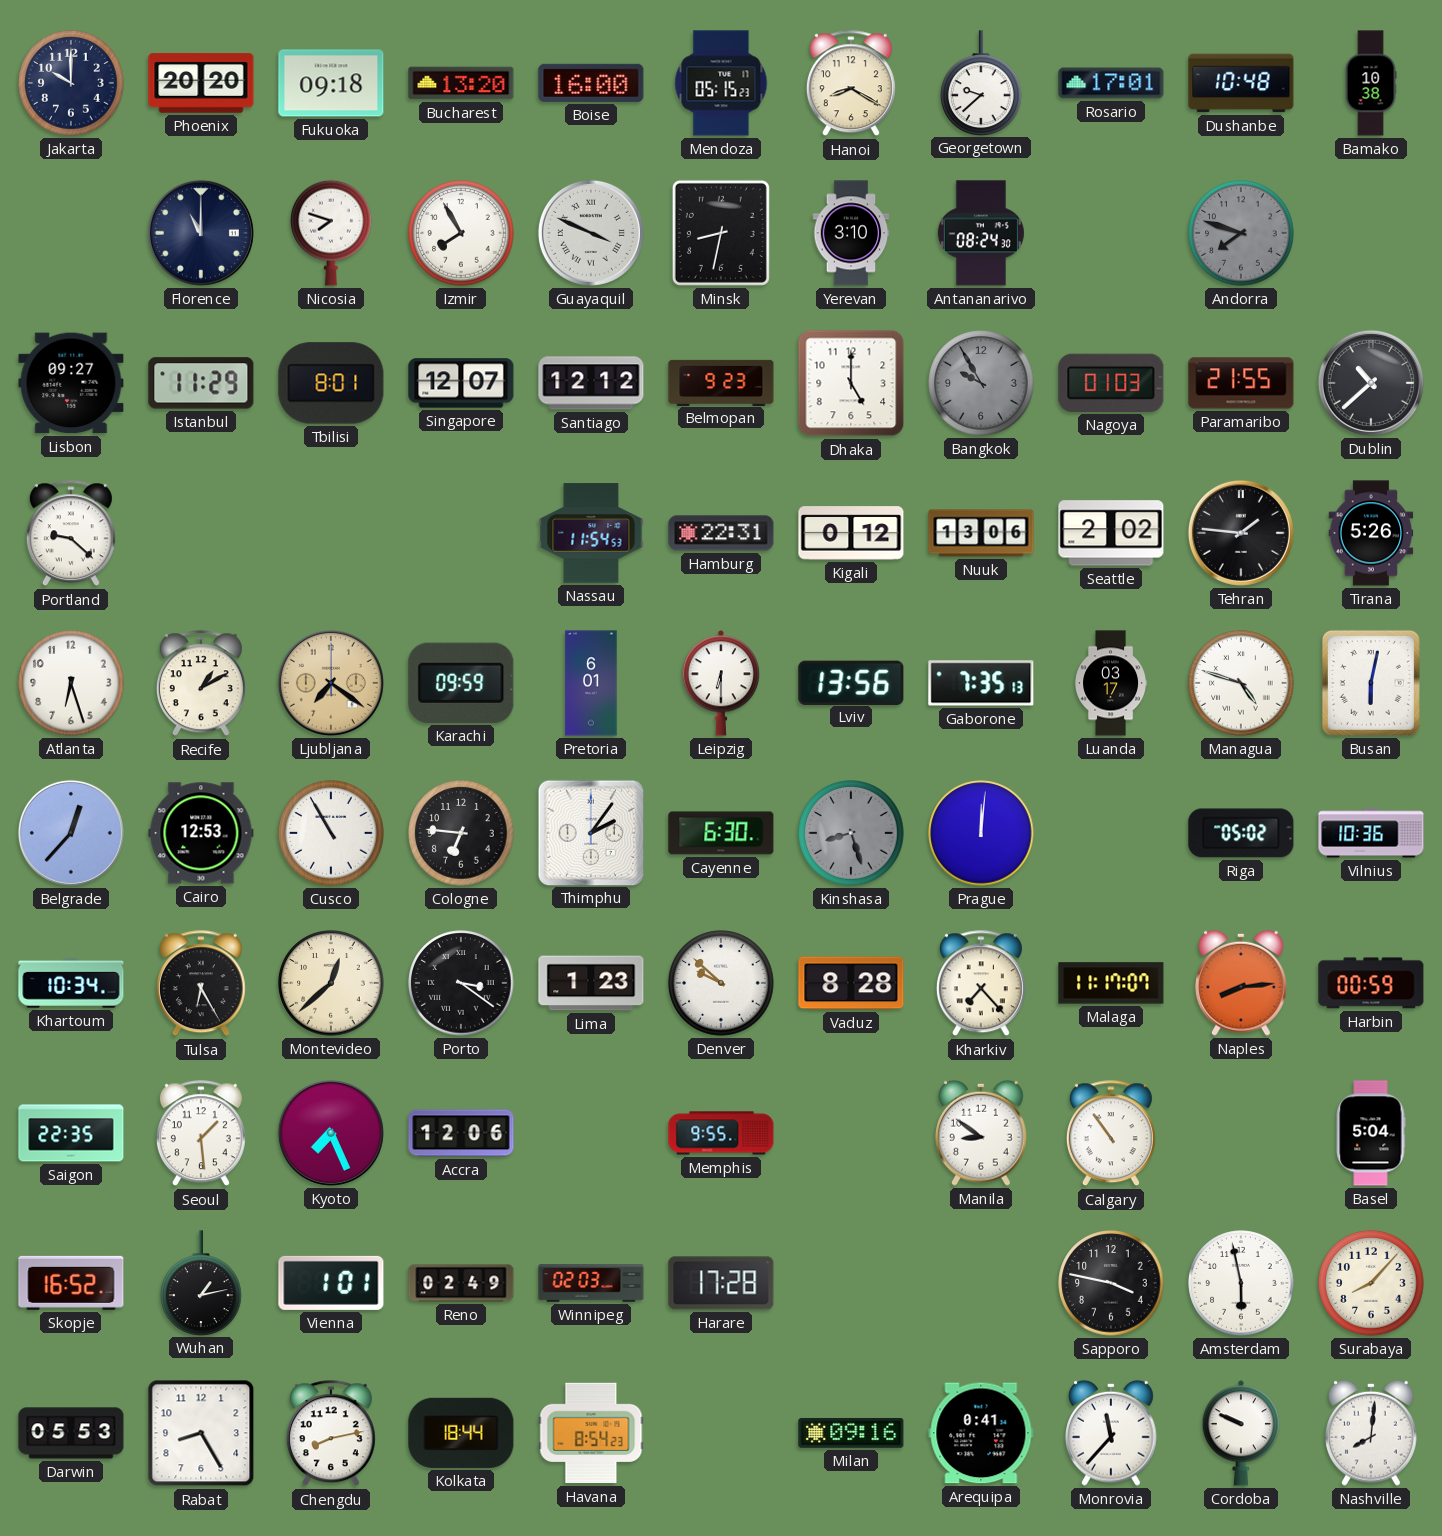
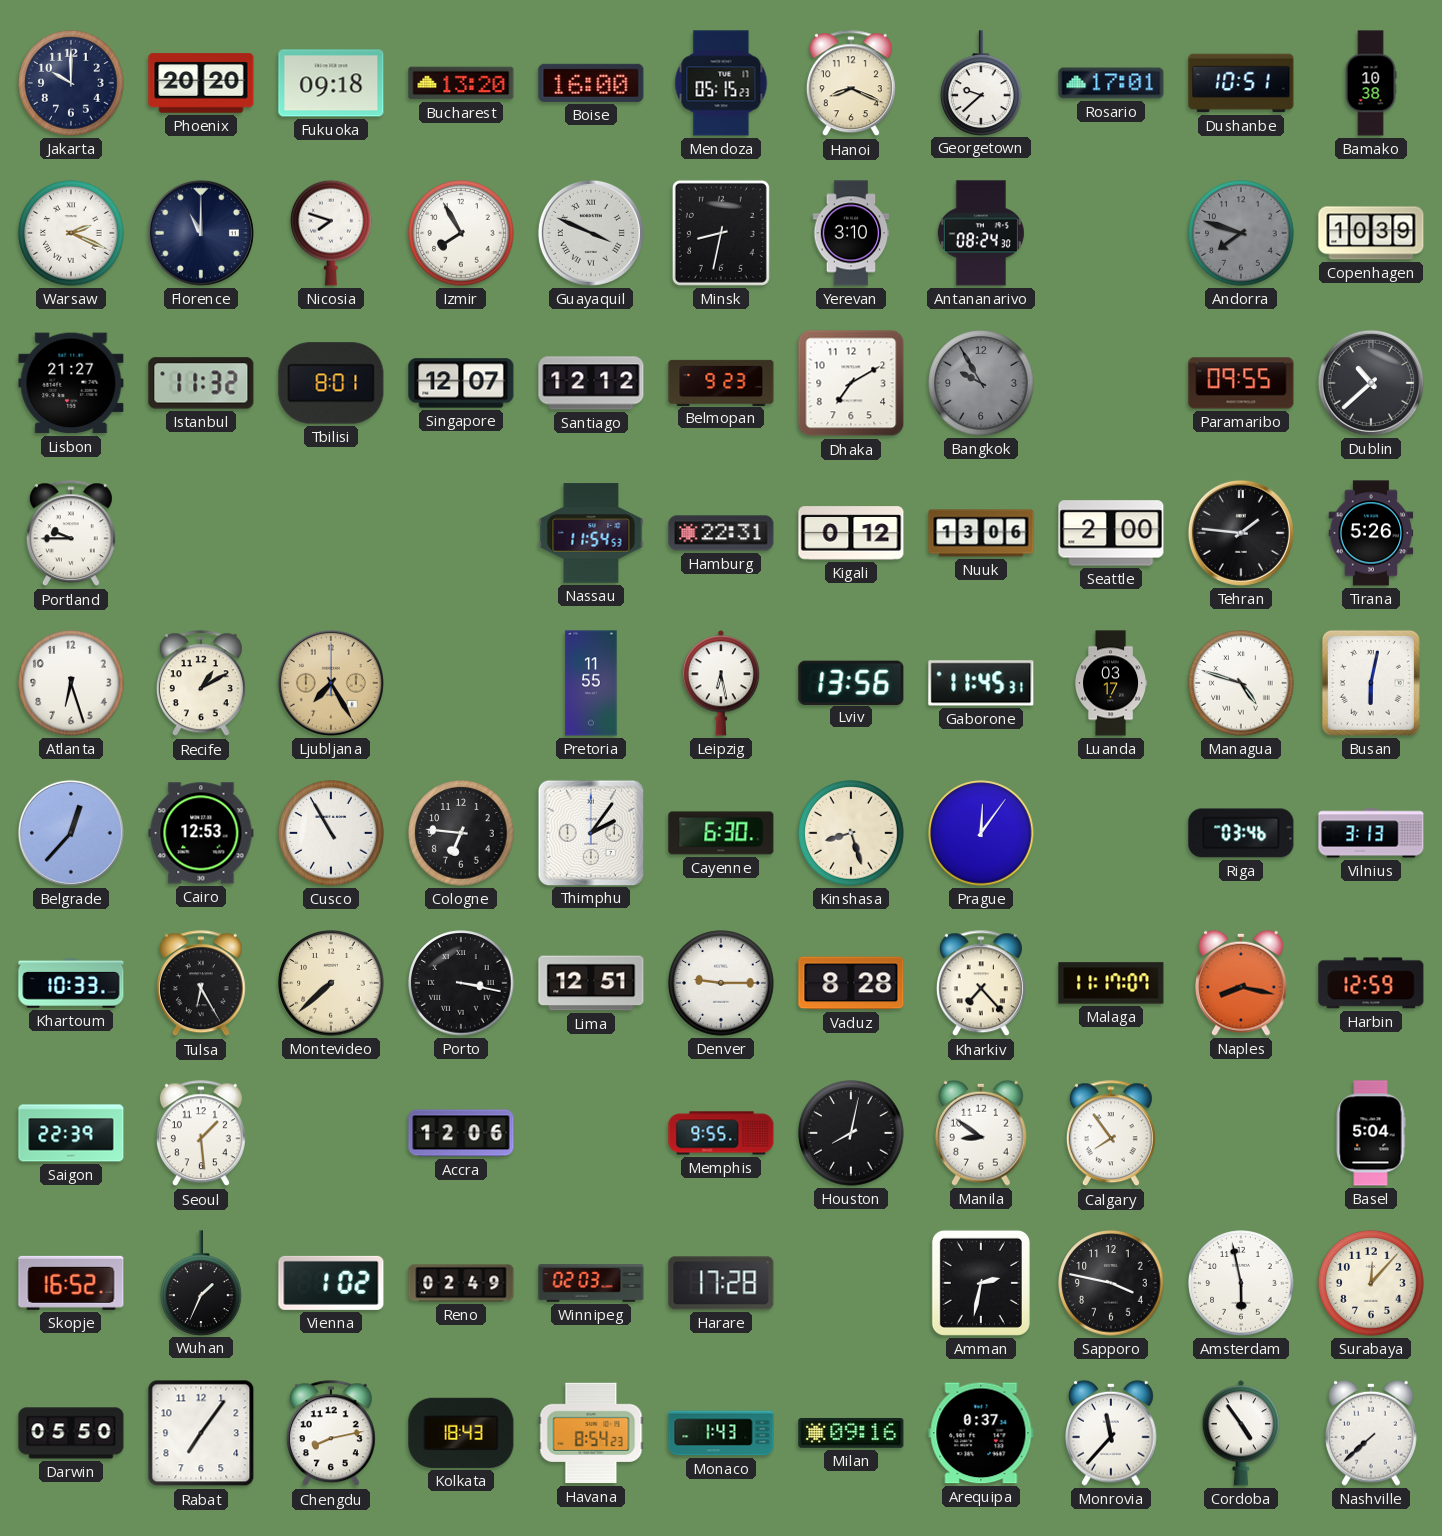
Hanoi: 8:20 -> 8:19 (851, 84)
Dushanbe: 10:48 -> 10:51 (1241, 83)
Warsaw: none -> 2:19 (71, 233)
Copenhagen: none -> 10:39 (1371, 233)
Lisbon: 09:27 -> 21:27 (71, 383)
Istanbul: 11:29 -> 11:32 (201, 383)
Dhaka: 5:00 -> 7:10 (851, 383)
Nagoya: 01:03 -> none (1111, 383)
Paramaribo: 21:55 -> 09:55 (1241, 383)
Portland: 9:22 -> 9:45 (71, 534)
Seattle: 2:02 -> 2:00 (1111, 533)
Ljubljana: 7:21 -> 7:25 (331, 683)
Karachi: 09:59 -> none (461, 683)
Pretoria: 6:01 -> 11:55 (591, 683)
Leipzig: 6:30 -> 6:28 (721, 683)
Gaborone: 7:35 -> 11:45 (981, 683)
Kinshasa dial: grey -> cream (851, 833)
Prague: 12:01 -> 12:06 (981, 833)
Riga: 05:02 -> 03:46 (1241, 833)
Vilnius: 10:36 -> 3:13 (1371, 833)
Khartoum: 10:34 -> 10:33 (71, 983)
Montevideo: 12:38 -> 7:38 (331, 983)
Porto: 3:21 -> 3:17 (461, 983)
Lima: 1:23 -> 12:51 (591, 983)
Denver: 9:52 -> 9:15 (721, 983)
Naples: 8:14 -> 8:17 (1242, 983)
Harbin: 00:59 -> 12:59 (1371, 983)
Saigon: 22:35 -> 22:39 (71, 1133)
Kyoto: 7:26 -> none (331, 1133)
Houston: none -> 8:02 (851, 1133)
Calgary: 10:54 -> 7:54 (1111, 1134)
Wuhan: 1:13 -> 1:34 (201, 1283)
Vienna: 1:01 -> 1:02 (331, 1283)
Amman: none -> 2:32 (981, 1283)
Surabaya: 8:07 -> 12:07 (1371, 1283)
Darwin: 05:53 -> 05:50 (71, 1433)
Rabat: 8:25 -> 7:06 (201, 1433)
Kolkata: 18:44 -> 18:43 (461, 1433)
Monaco: none -> 1:43 (721, 1433)
Arequipa: 0:41 -> 0:37 (981, 1433)
Cordoba: 9:49 -> 4:54 (1241, 1433)
Nashville: 8:01 -> 7:38 (1372, 1433)
